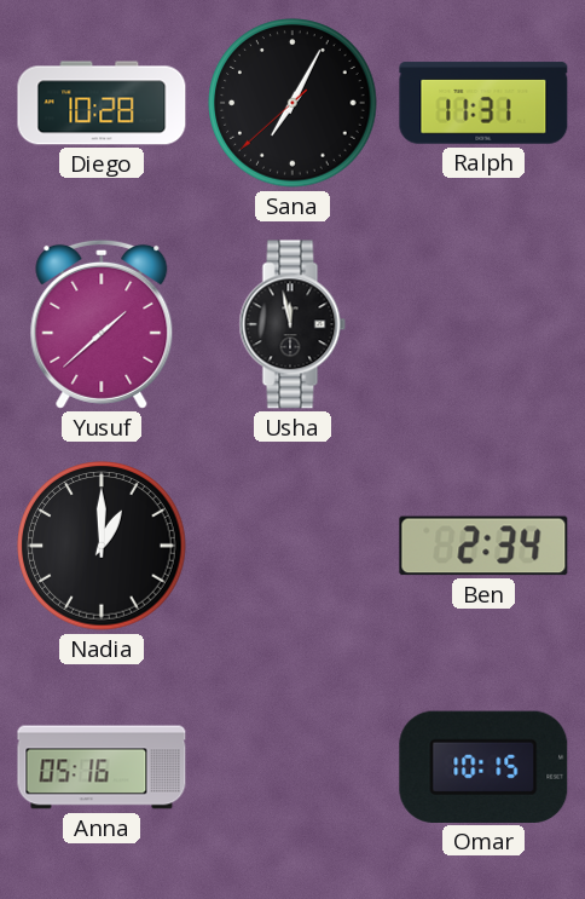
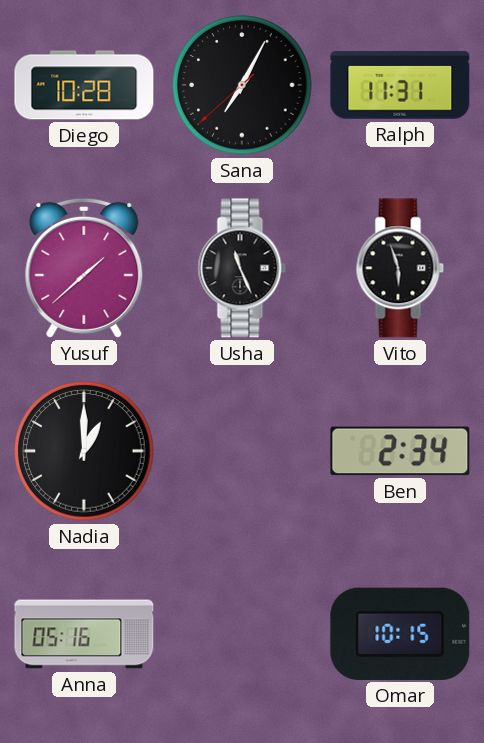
Usha: 11:58 -> 11:26 (242, 268)
Vito: none -> 5:57 (400, 268)
